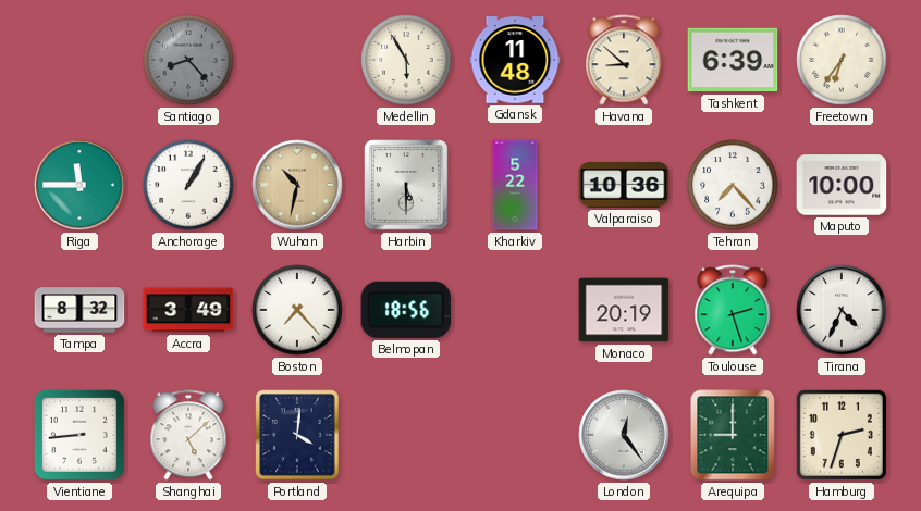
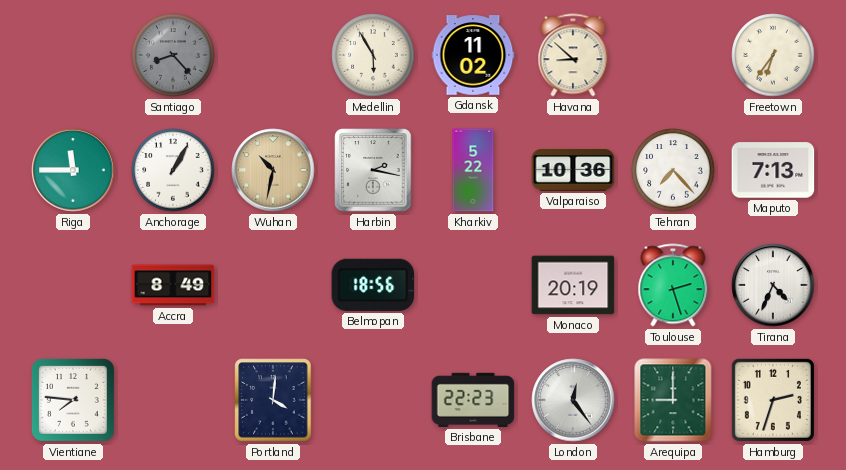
Gdansk: 11:48 -> 11:02 (473, 55)
Tashkent: 6:39 -> none (733, 60)
Harbin: 5:30 -> 2:17 (373, 170)
Maputo: 10:00 -> 7:13 (773, 170)
Tampa: 8:32 -> none (79, 310)
Accra: 3:49 -> 8:49 (173, 285)
Boston: 7:23 -> none (297, 310)
Vientiane: 8:44 -> 7:46 (74, 401)
Shanghai: 5:08 -> none (188, 435)
Brisbane: none -> 22:23 (473, 400)
